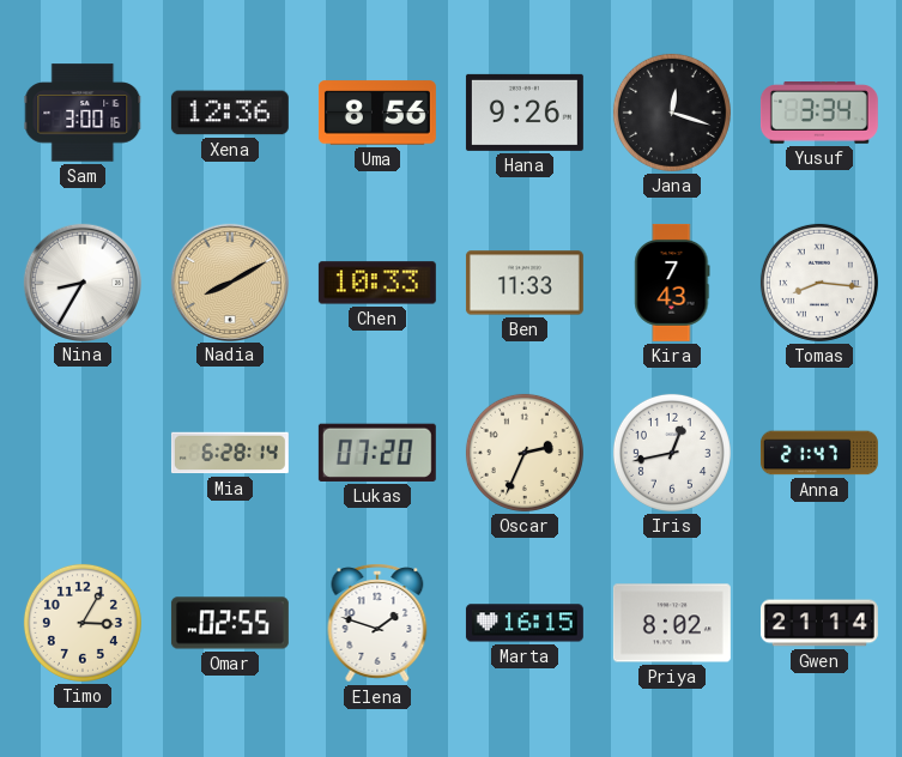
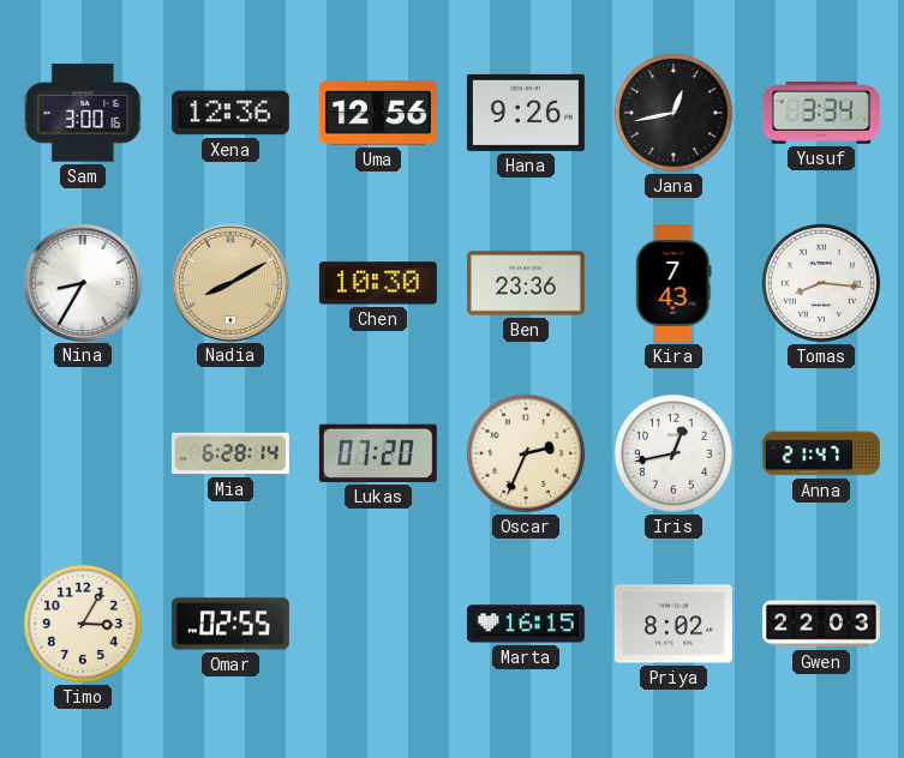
Uma: 8:56 -> 12:56 (378, 113)
Jana: 12:18 -> 12:43 (673, 113)
Chen: 10:33 -> 10:30 (378, 283)
Ben: 11:33 -> 23:36 (526, 283)
Elena: 1:48 -> none (377, 623)
Gwen: 21:14 -> 22:03 (821, 624)
